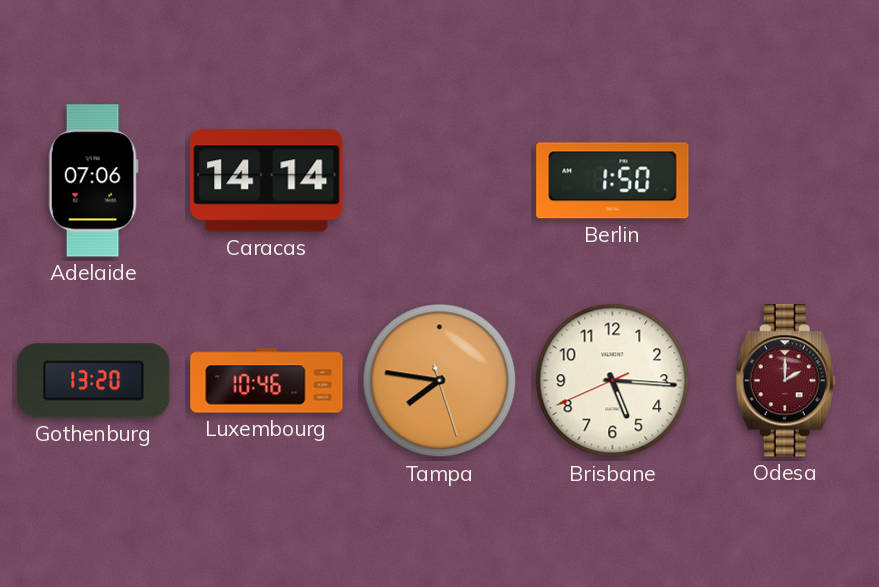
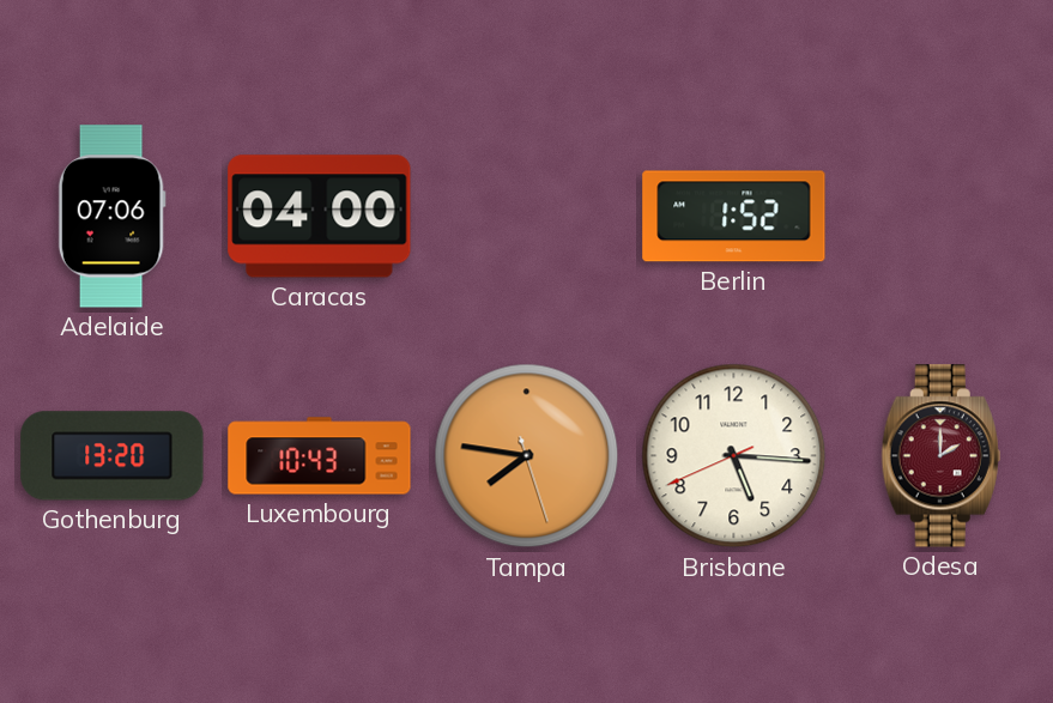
Caracas: 14:14 -> 04:00 (320, 217)
Berlin: 1:50 -> 1:52 (734, 217)
Luxembourg: 10:46 -> 10:43 (320, 456)
